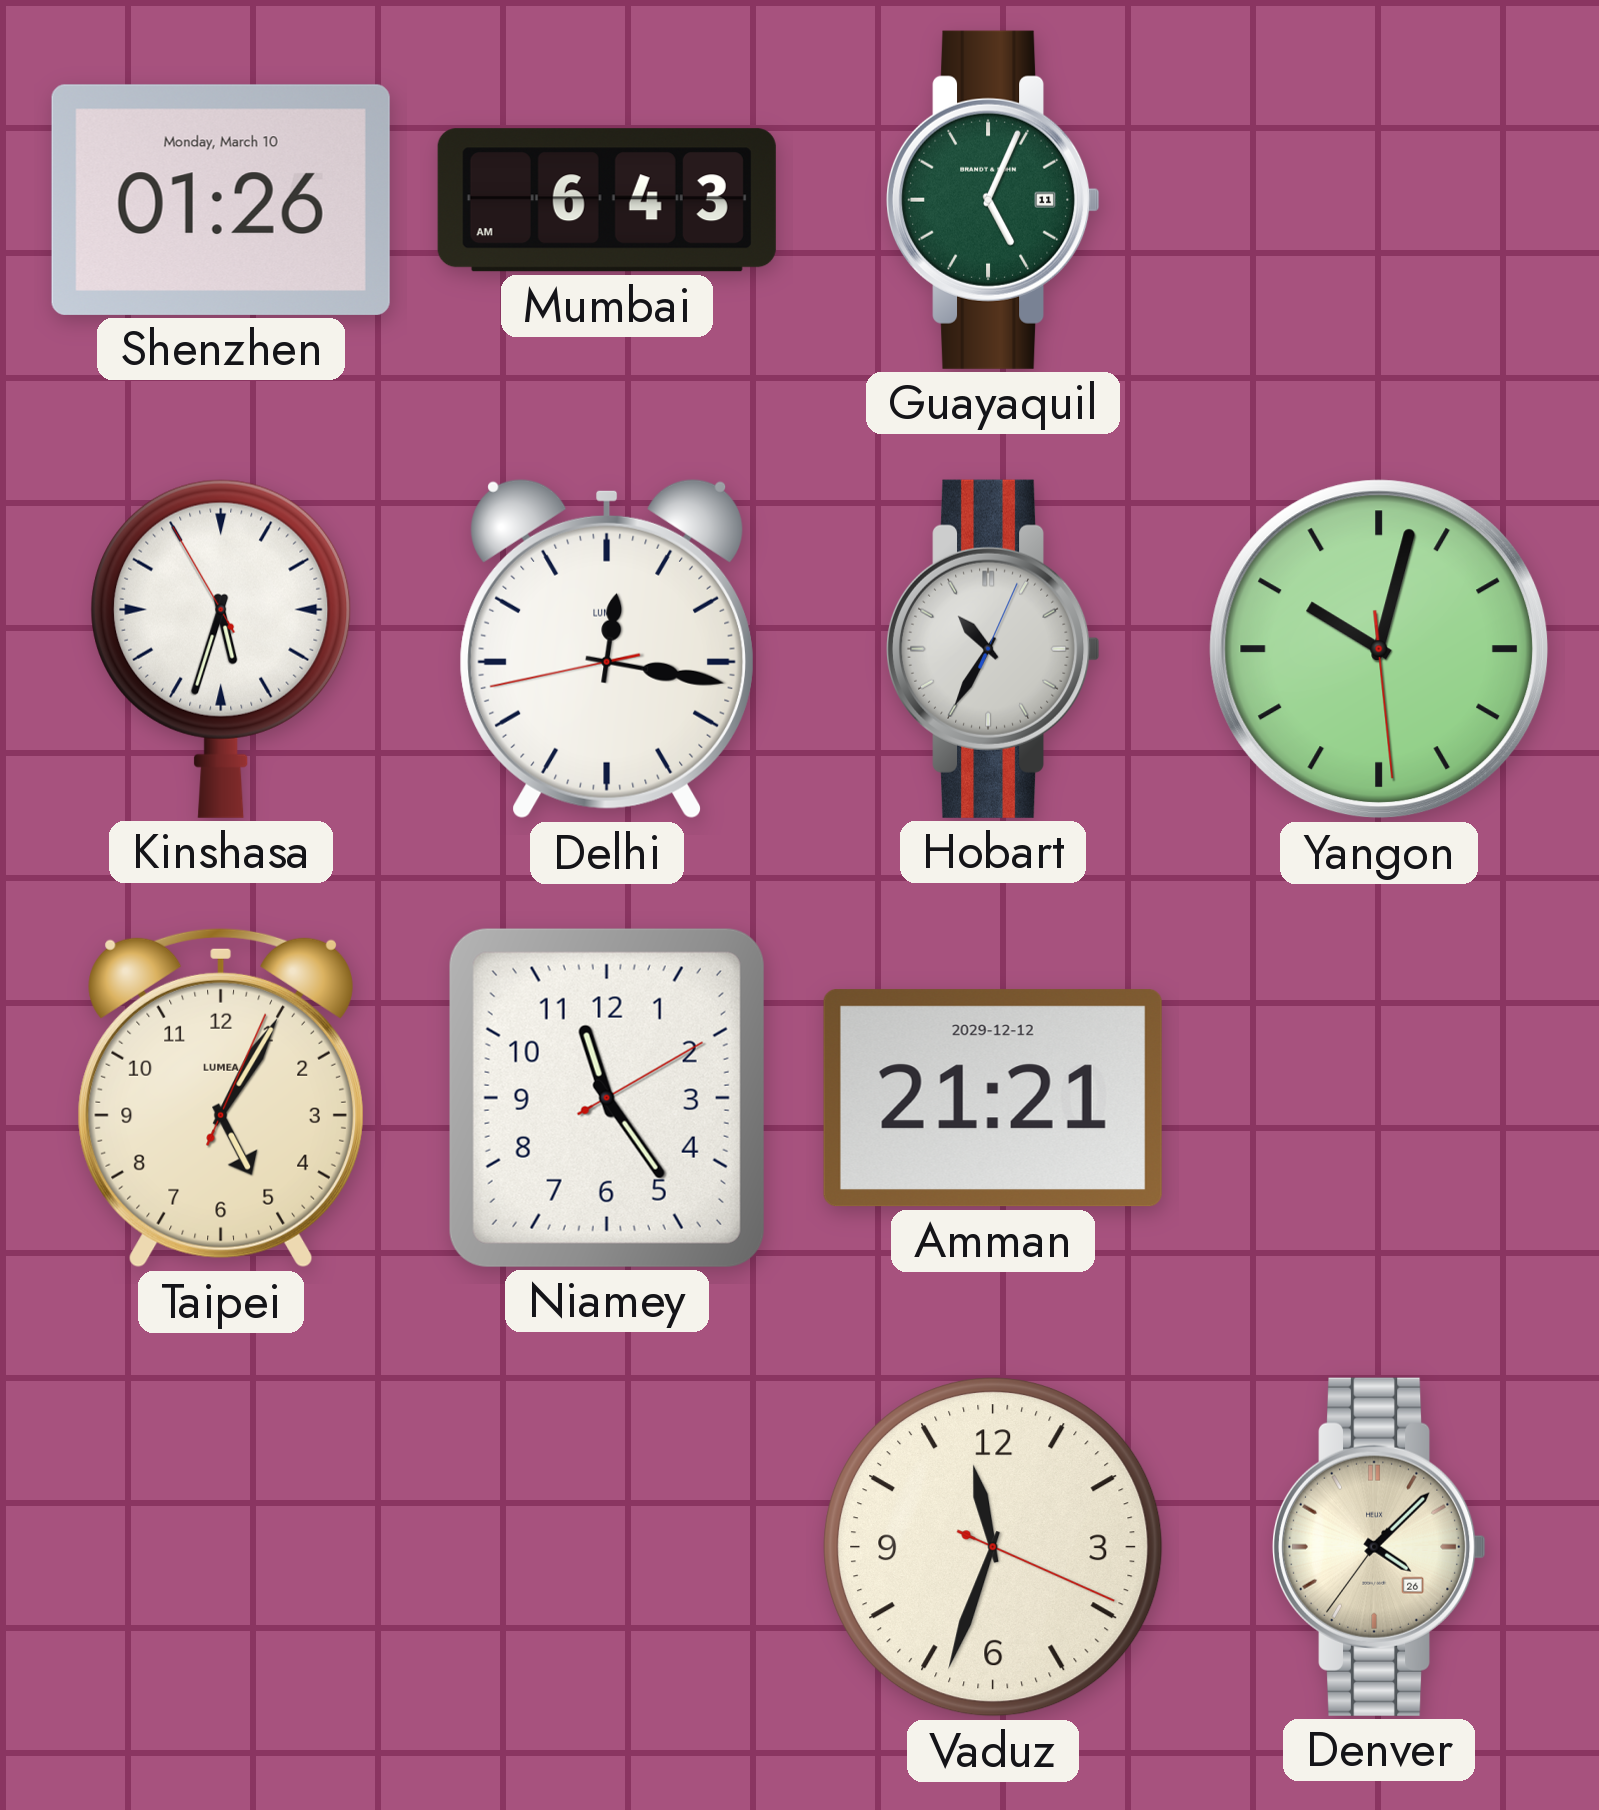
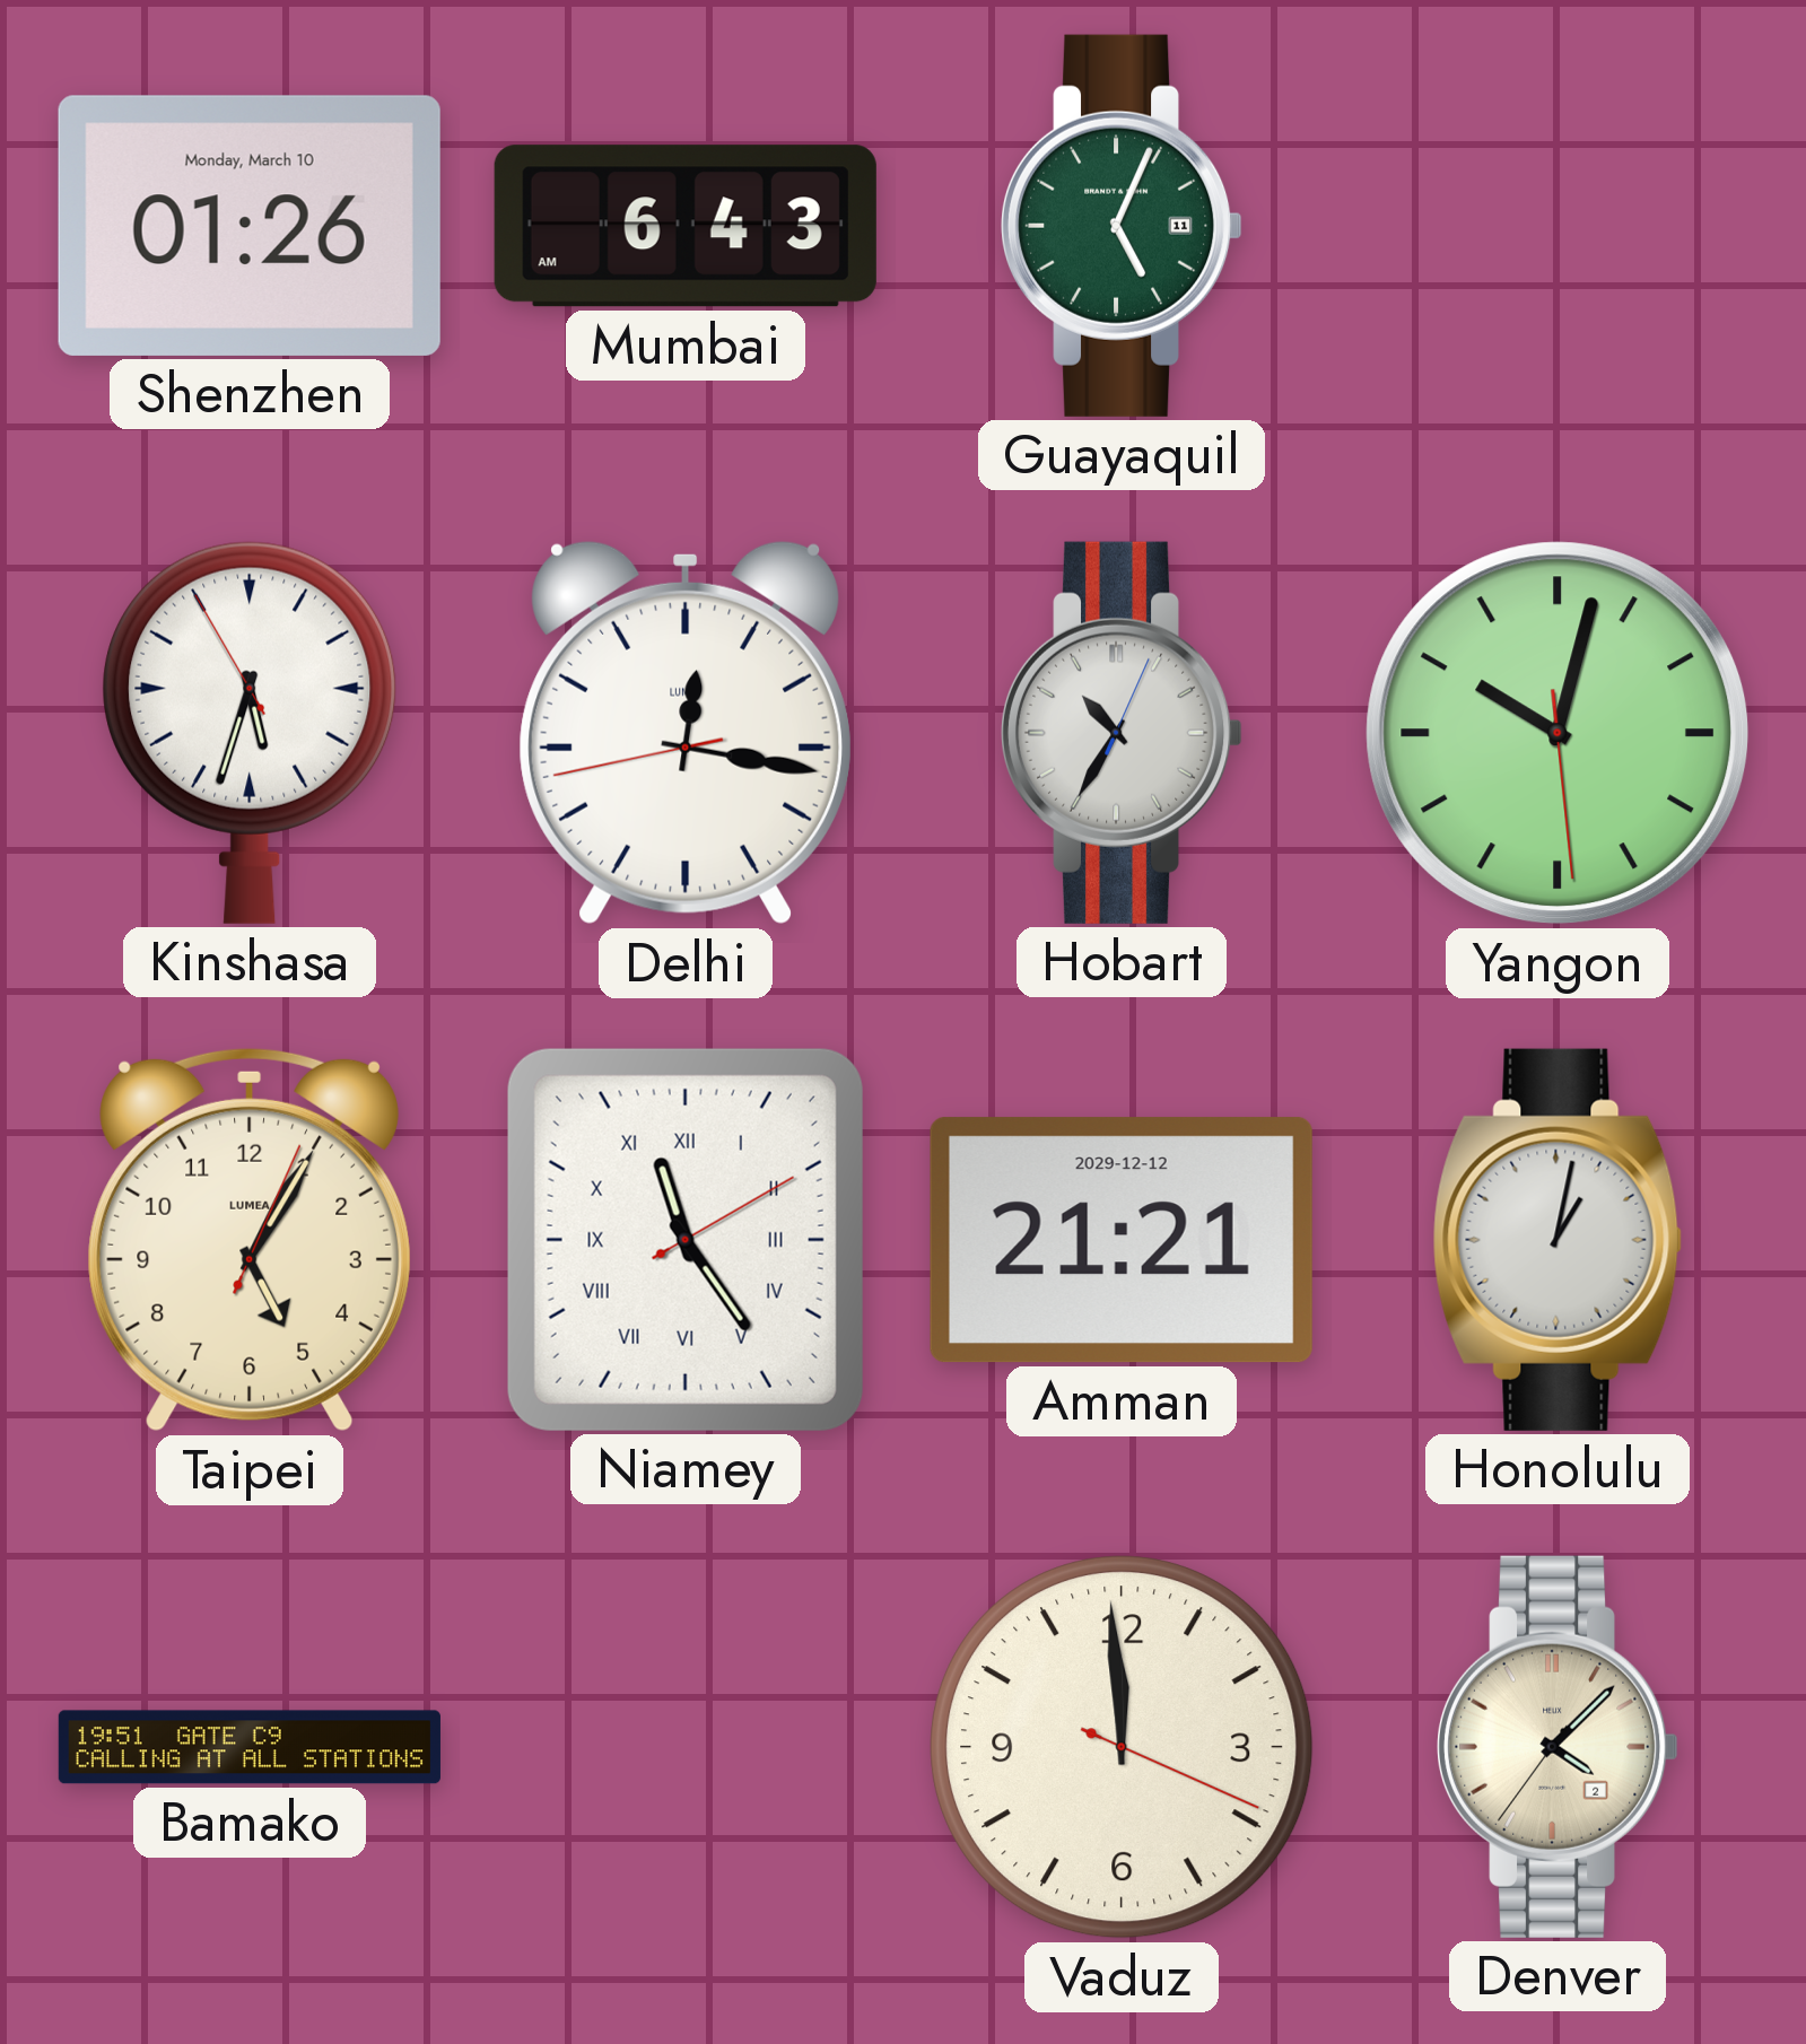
Niamey numerals: Arabic -> Roman (686, 1240)
Honolulu: none -> 1:02 (1558, 1240)
Bamako: none -> 19:51 (250, 1747)
Vaduz: 11:33 -> 11:59 (1122, 1747)
Denver date: 26 -> 2 (1559, 1747)
